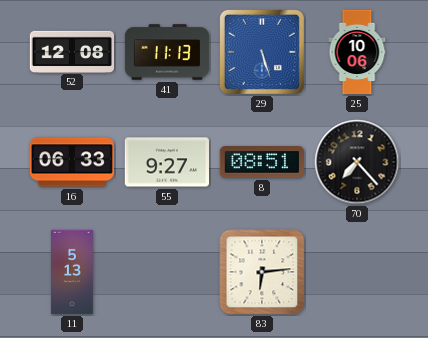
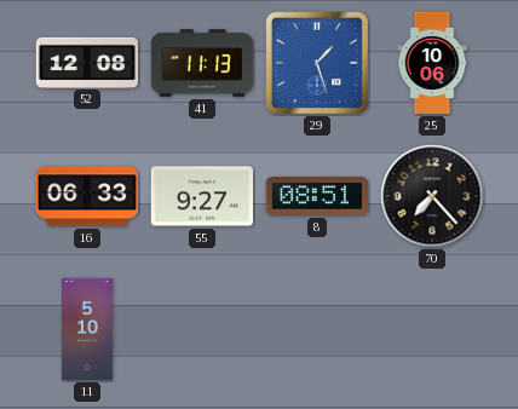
29: 5:27 -> 1:27 (317, 63)
11: 5:13 -> 5:10 (87, 329)
83: 6:14 -> none (262, 272)
